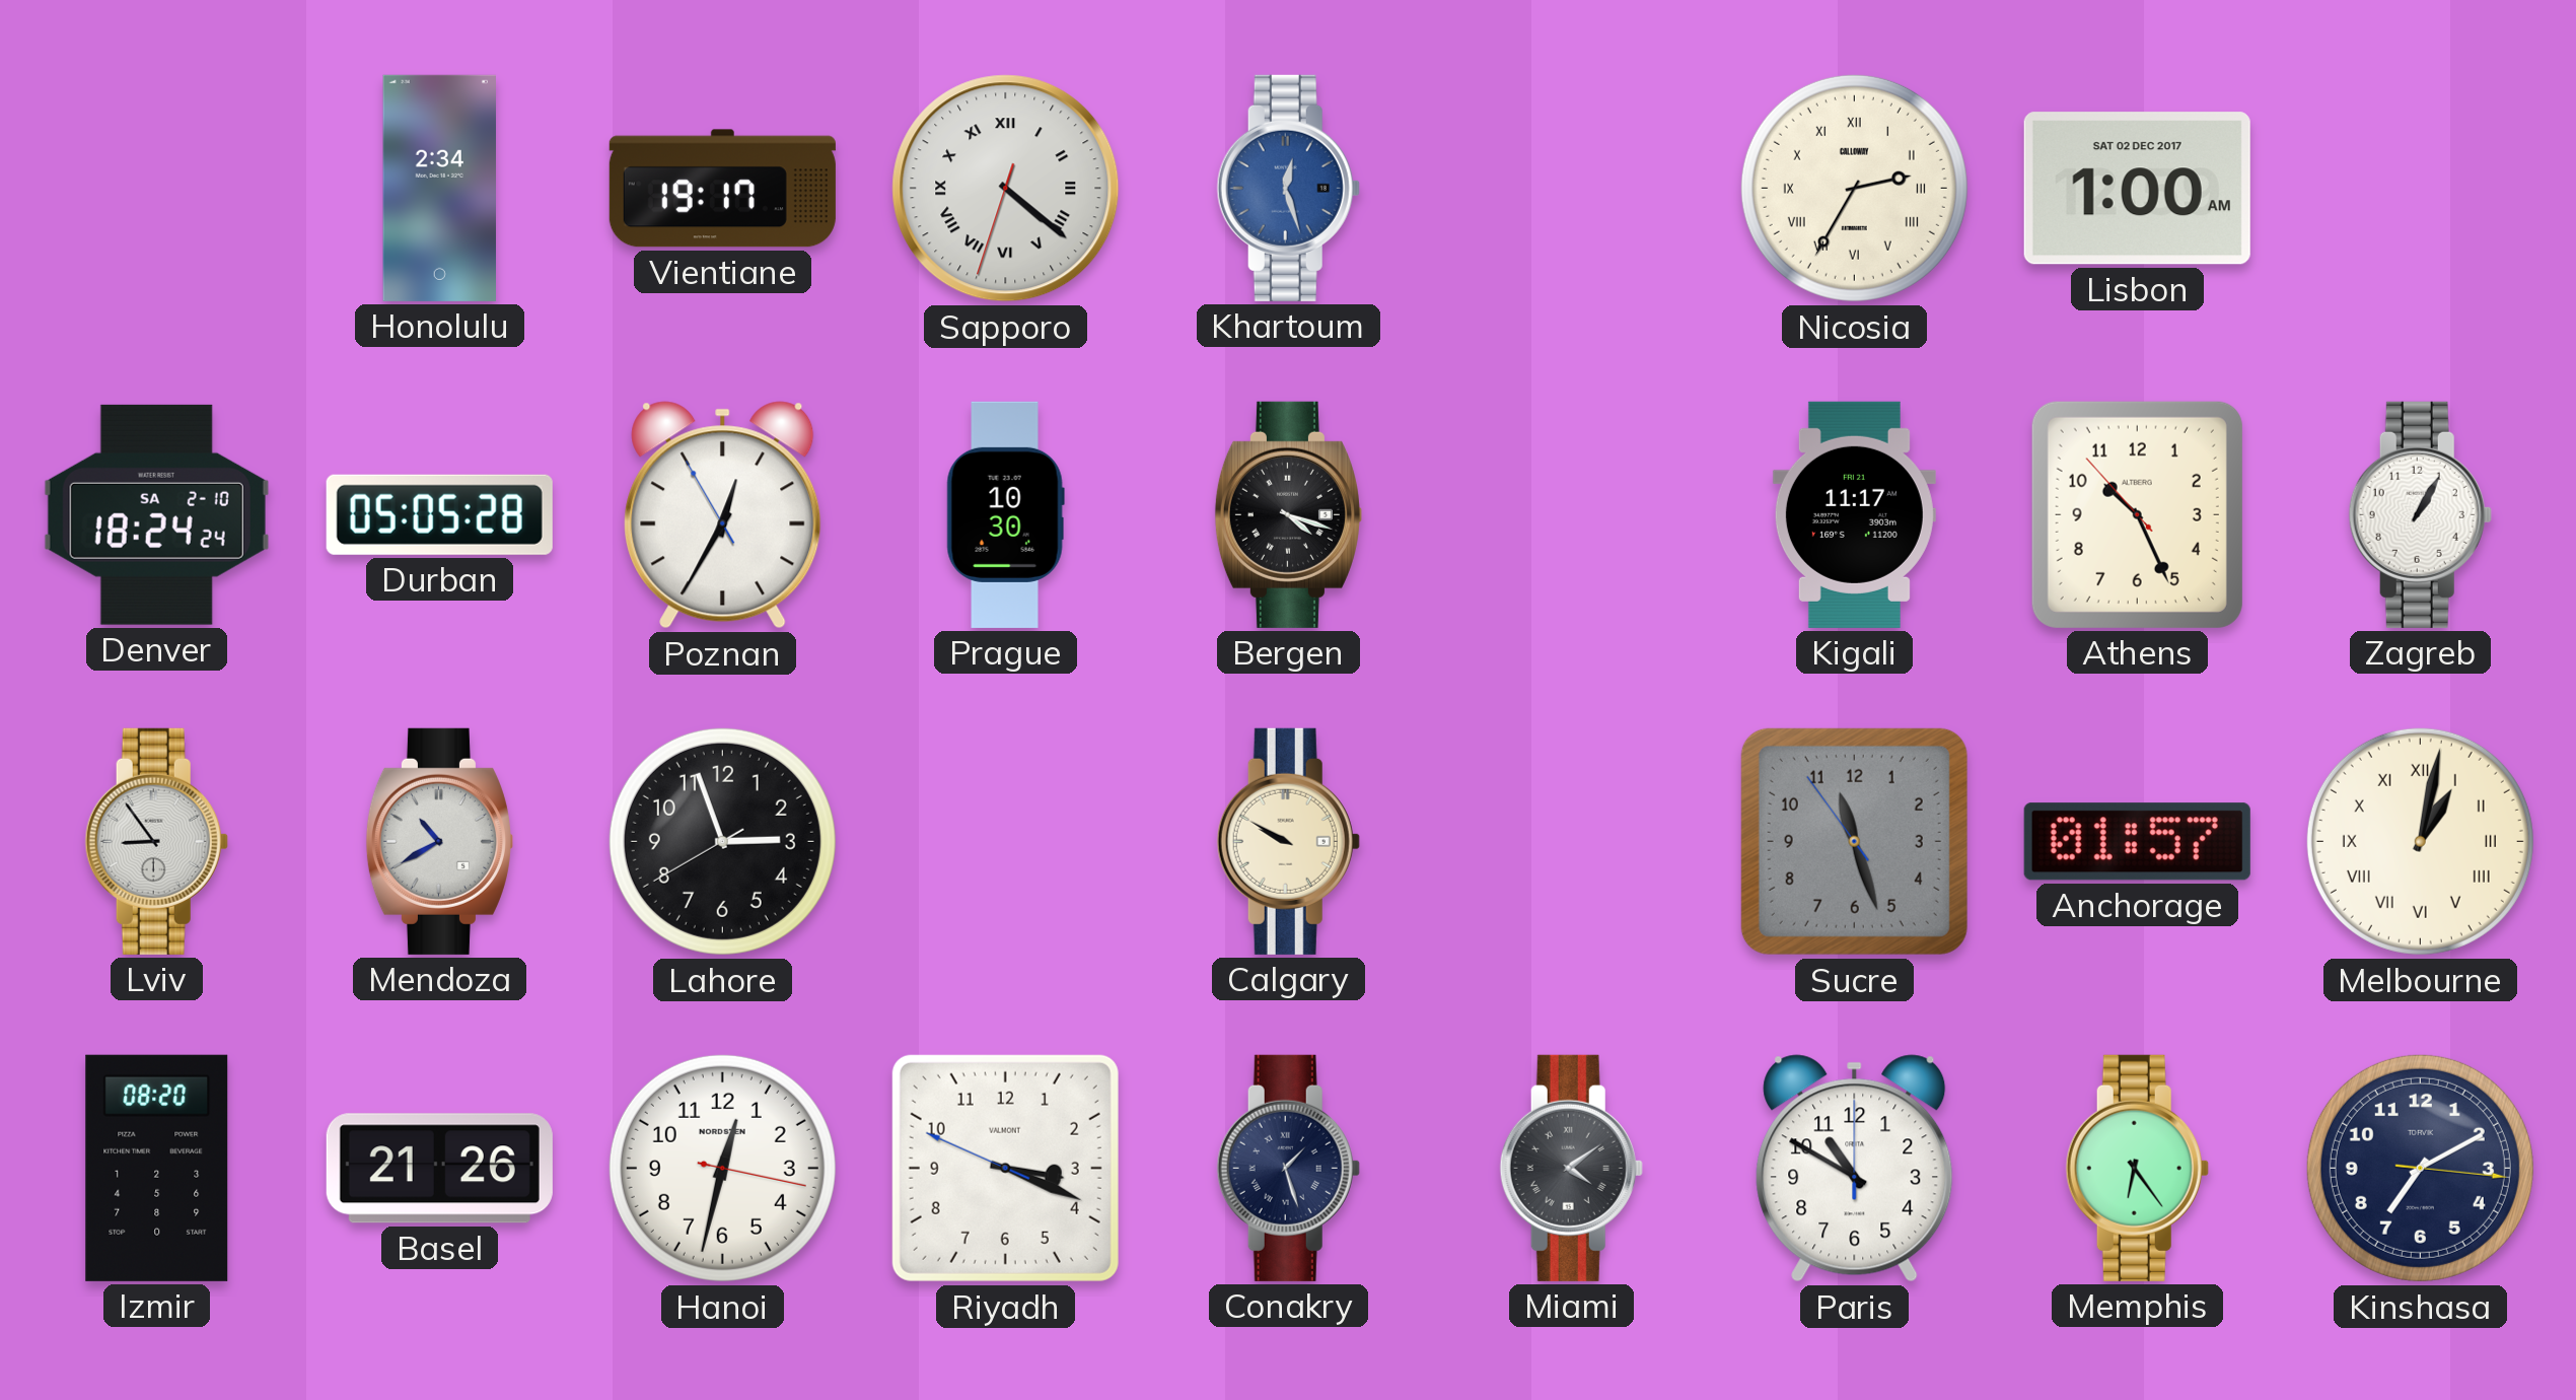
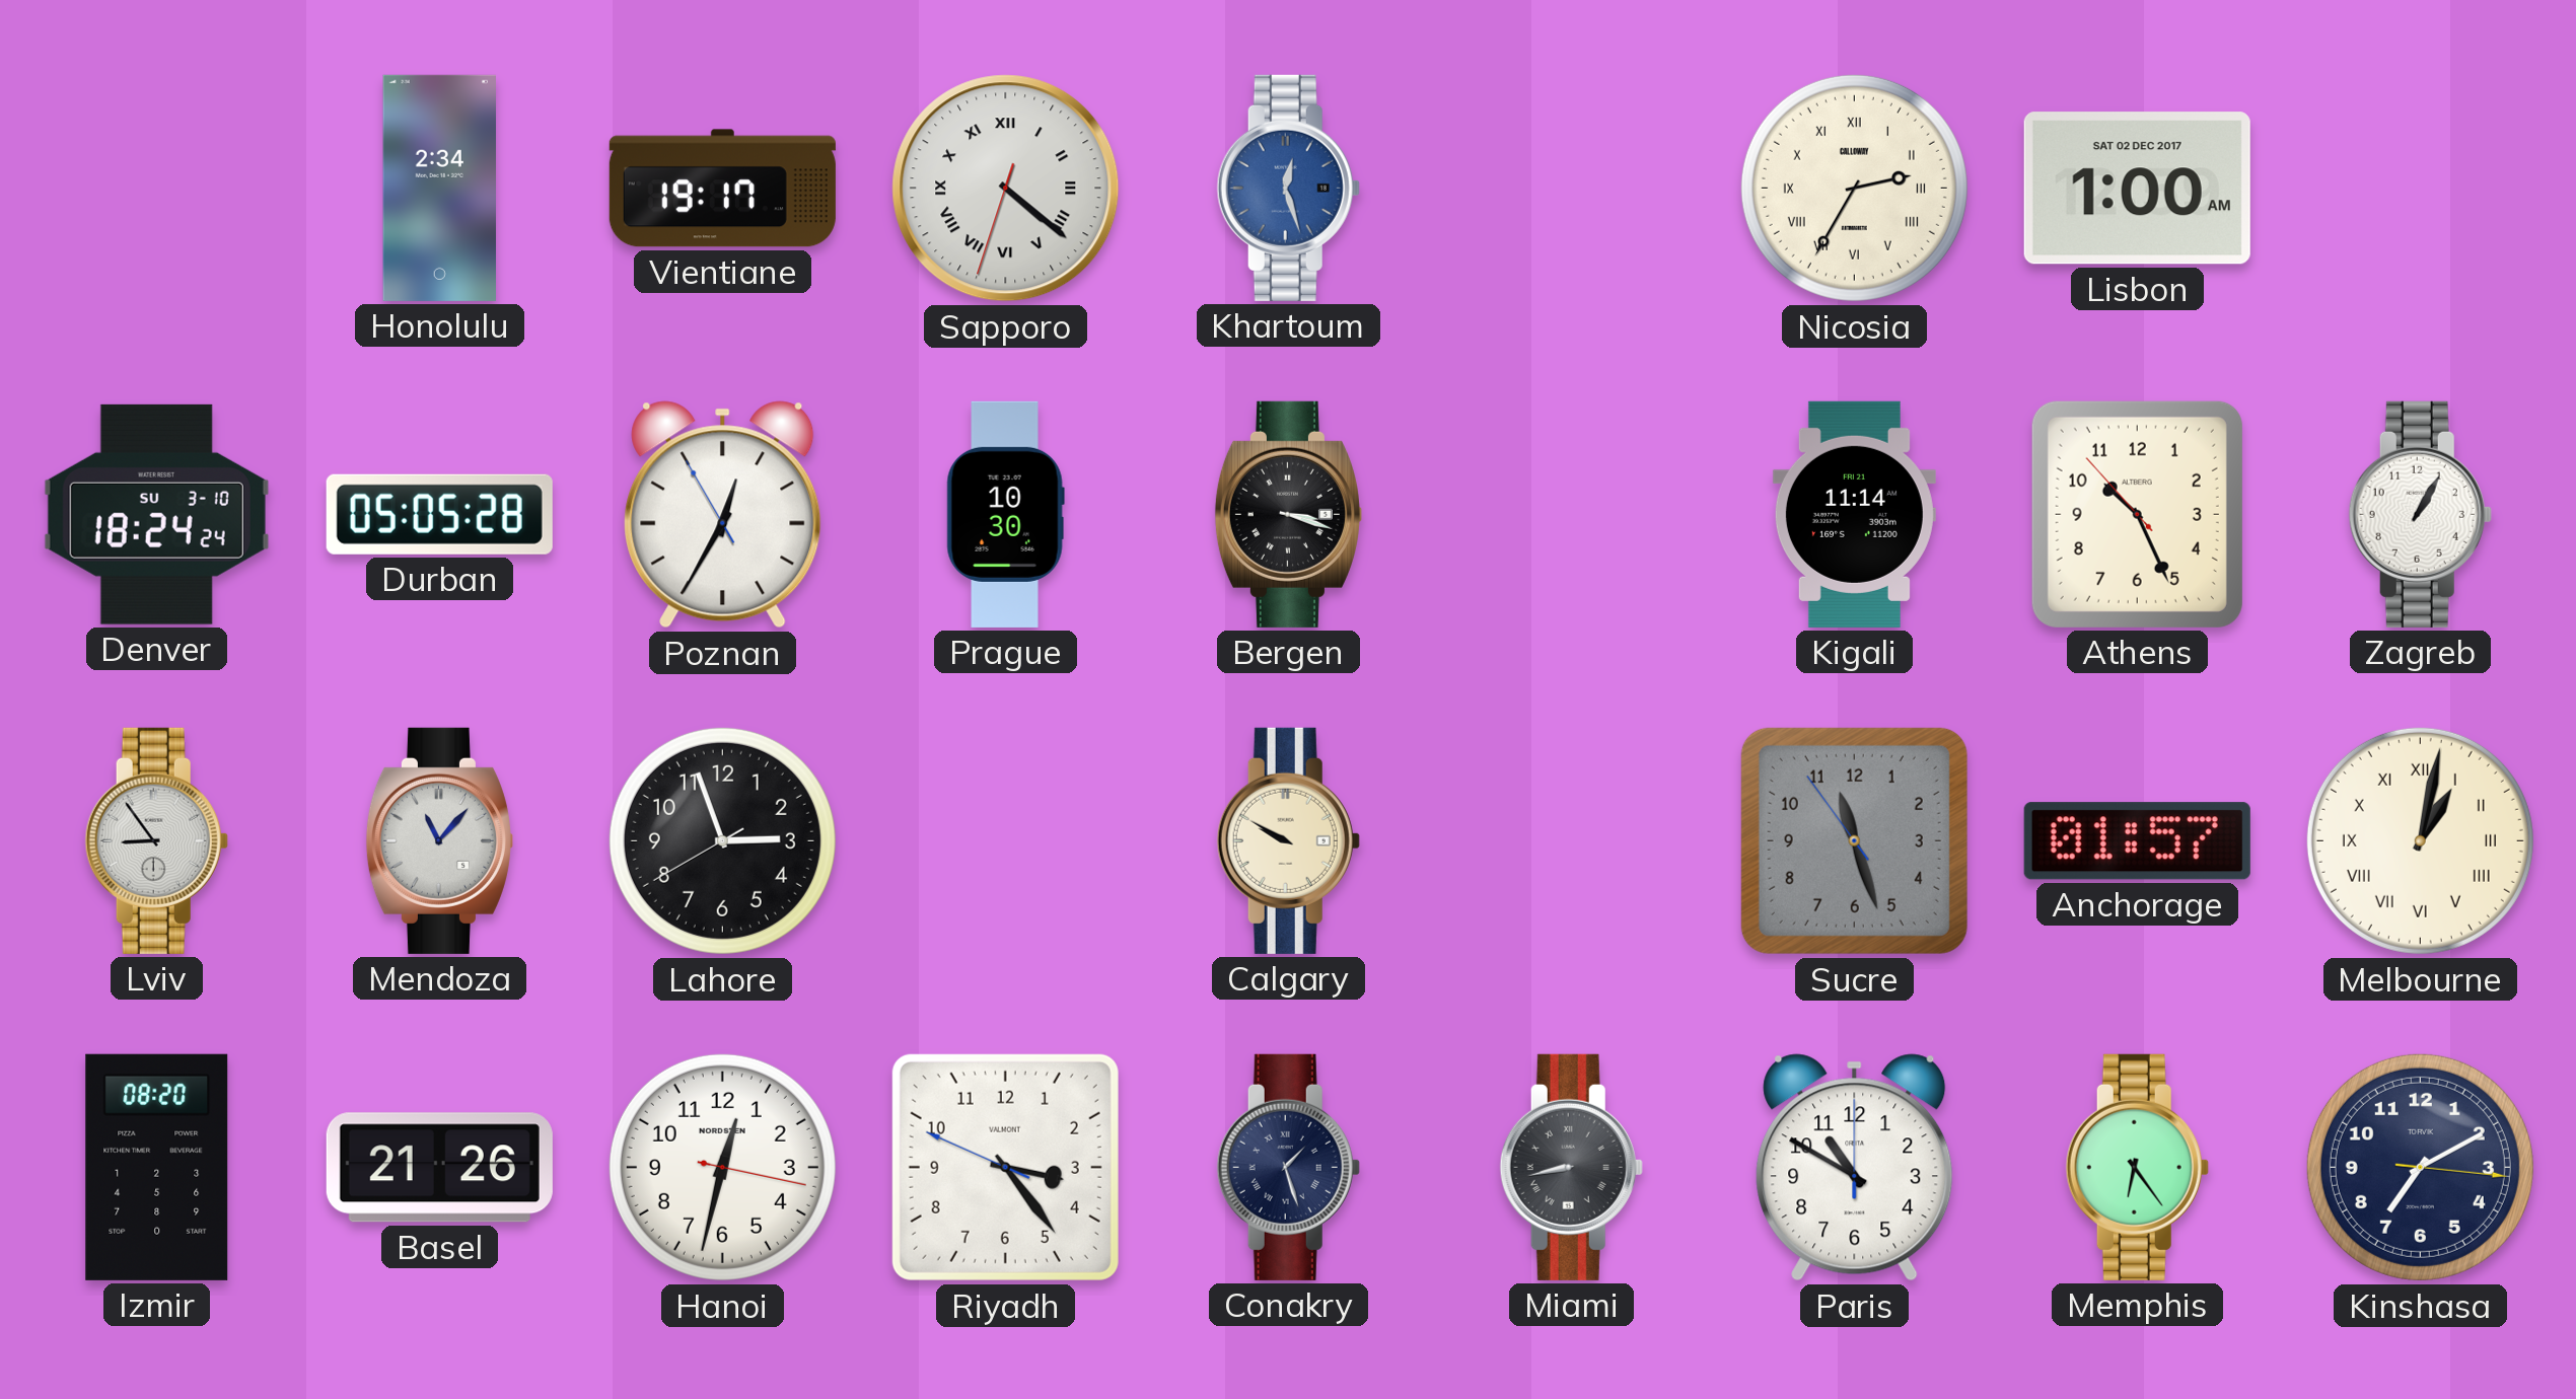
Denver date: SA 2-10 -> SU 3-10 (156, 514)
Bergen: 4:18 -> 3:18 (1288, 514)
Kigali: 11:17 -> 11:14 (1854, 514)
Mendoza: 10:40 -> 11:07 (439, 840)
Riyadh: 3:18 -> 3:23 (1005, 1167)
Miami: 4:09 -> 8:43 (1571, 1167)
